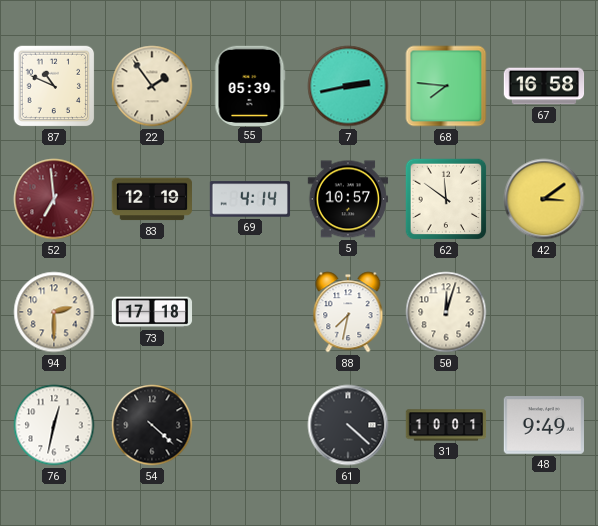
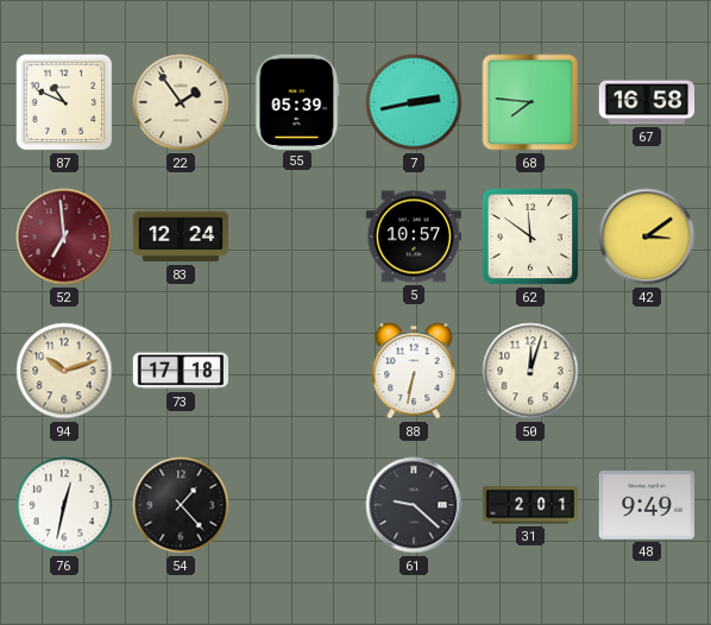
83: 12:19 -> 12:24 (180, 236)
69: 4:14 -> none (250, 199)
94: 2:30 -> 10:12 (64, 371)
88: 7:32 -> 6:32 (414, 371)
54: 4:22 -> 1:23 (181, 505)
61: 4:22 -> 9:22 (414, 505)
31: 10:01 -> 2:01 (530, 505)
